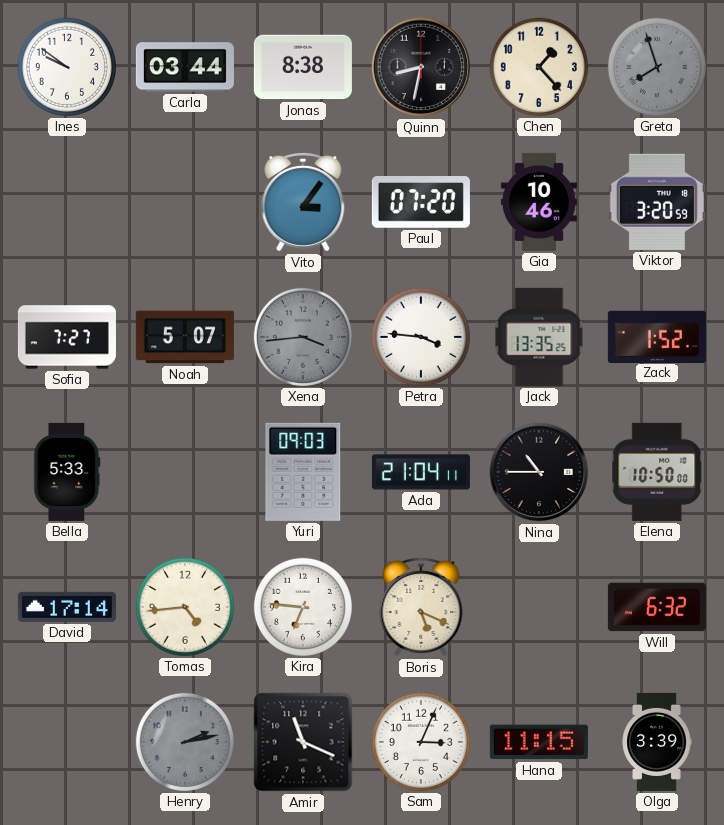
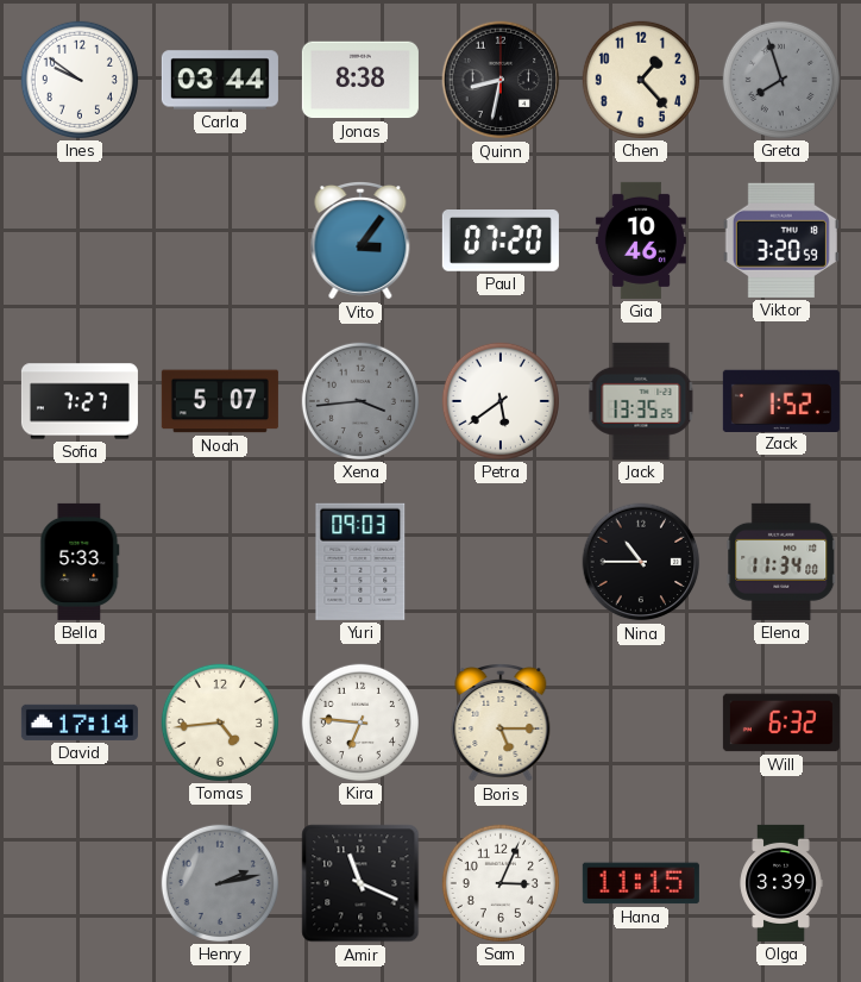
Petra: 3:46 -> 5:39 (501, 401)
Ada: 21:04 -> none (421, 472)
Elena: 10:50 -> 11:34 (781, 562)
Boris: 5:19 -> 5:15 (501, 724)
